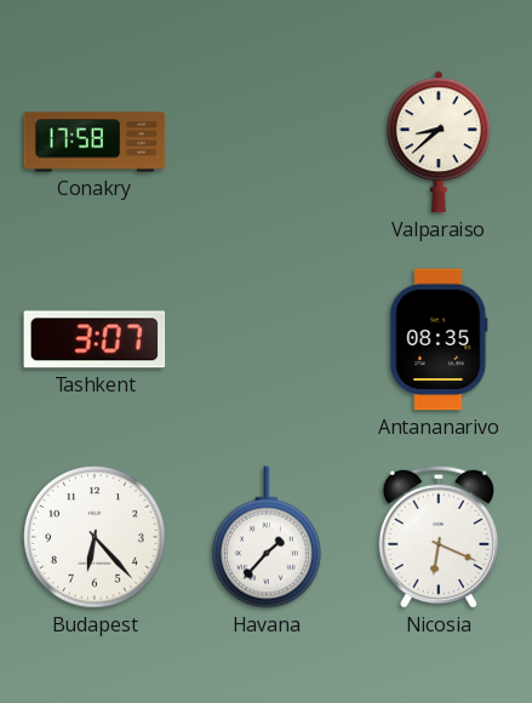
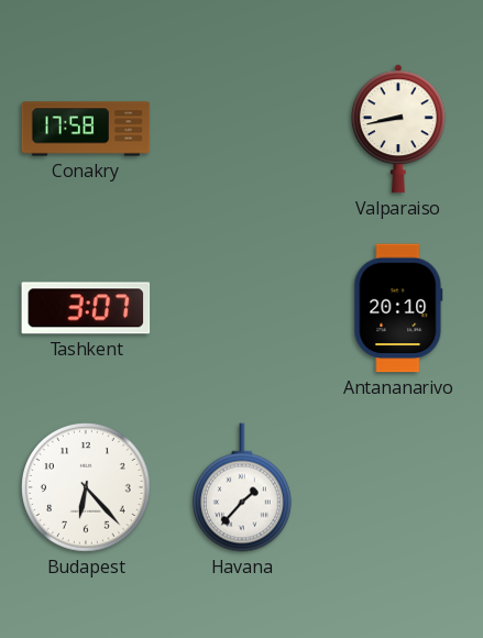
Valparaiso: 8:38 -> 8:43 (398, 129)
Antananarivo: 08:35 -> 20:10 (398, 308)
Nicosia: 6:19 -> none (439, 537)
